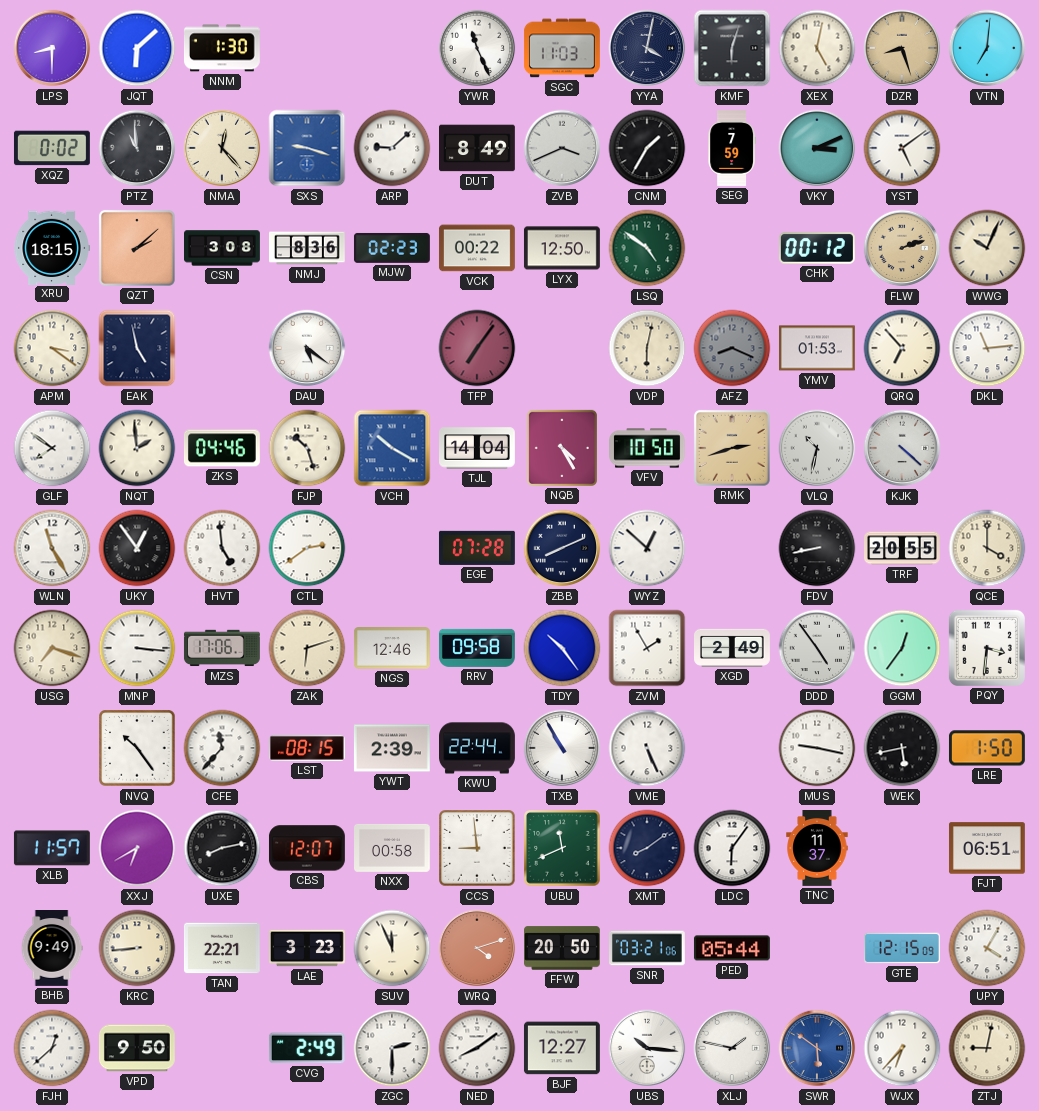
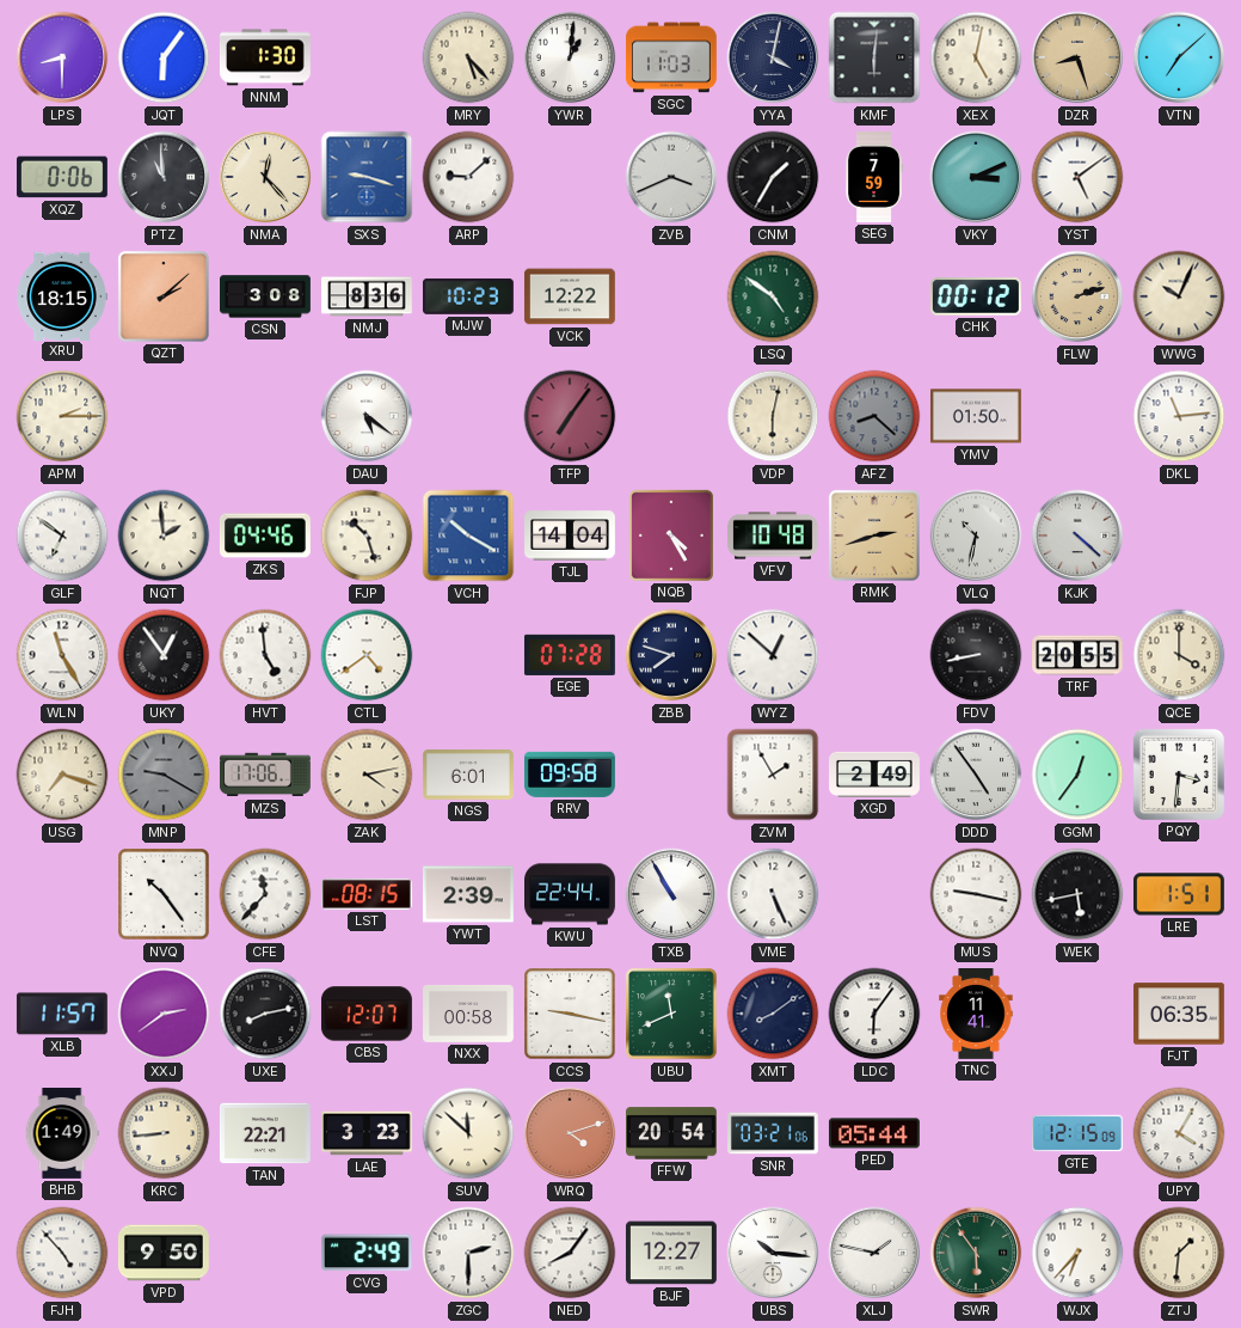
JQT: 6:08 -> 6:06 (164, 57)
MRY: none -> 5:23 (468, 57)
YWR: 11:26 -> 1:01 (570, 57)
KMF: 6:03 -> 6:01 (874, 57)
VTN: 7:01 -> 7:08 (1179, 57)
XQZ: 0:02 -> 0:06 (62, 177)
DUT: 8:49 -> none (478, 148)
MJW: 02:23 -> 10:23 (468, 296)
VCK: 00:22 -> 12:22 (570, 296)
LYX: 12:50 -> none (562, 248)
APM: 3:21 -> 2:15 (62, 416)
EAK: 4:58 -> none (137, 348)
AFZ: 8:19 -> 8:22 (874, 416)
YMV: 01:53 -> 01:50 (976, 416)
QRQ: 6:53 -> none (902, 348)
GLF: 7:51 -> 6:51 (62, 536)
VFV: 10:50 -> 10:48 (774, 536)
CTL: 2:39 -> 4:39 (367, 655)
ZBB: 8:11 -> 7:48 (671, 655)
MNP: 3:16 -> 9:20 (164, 775)
MNP dial: white -> grey (164, 775)
ZAK: 6:12 -> 4:13 (367, 775)
NGS: 12:46 -> 6:01 (468, 775)
TDY: 10:24 -> none (562, 648)
LRE: 1:50 -> 1:51 (1179, 894)
XXJ: 6:40 -> 2:39 (164, 1014)
CCS: 8:59 -> 9:17 (570, 1014)
TNC: 11:37 -> 11:41 (976, 1015)
FJT: 06:51 -> 06:35 (1179, 1014)
BHB: 9:49 -> 1:49 (62, 1134)
SUV: 11:56 -> 11:52 (468, 1133)
FFW: 20:50 -> 20:54 (672, 1133)
FJH: 12:38 -> 4:53 (62, 1253)
NED: 8:09 -> 8:06 (570, 1253)
SWR: 5:51 -> 5:54 (976, 1253)
SWR dial: blue -> green (976, 1253)
ZTJ: 9:02 -> 1:31 (1179, 1253)
